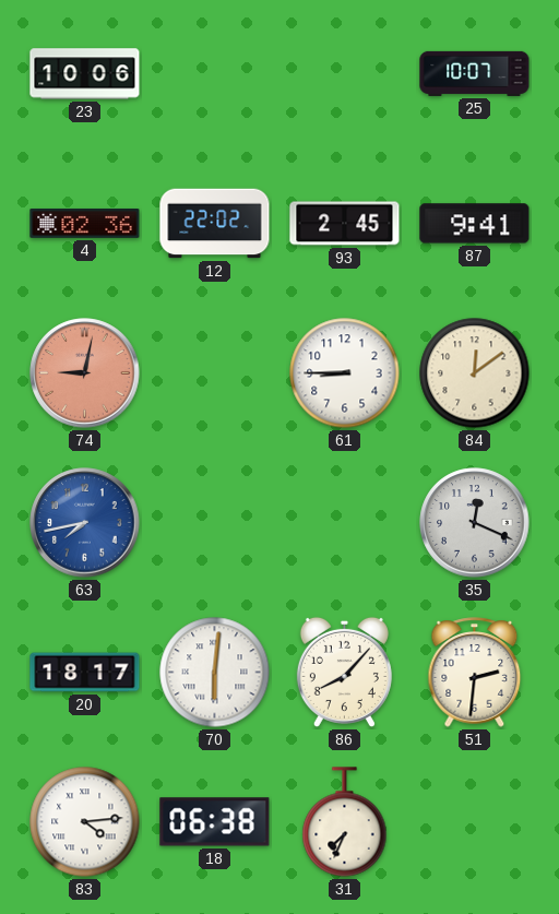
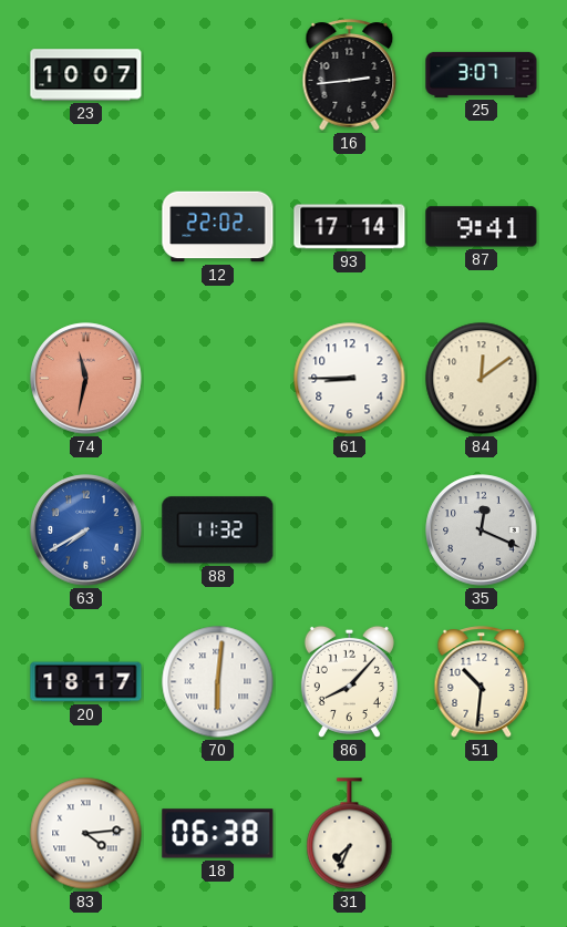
23: 10:06 -> 10:07 (86, 75)
16: none -> 2:44 (350, 75)
25: 10:07 -> 3:07 (482, 74)
4: 02:36 -> none (85, 224)
93: 2:45 -> 17:14 (350, 227)
74: 9:02 -> 11:32 (86, 379)
63: 7:43 -> 7:40 (86, 531)
88: none -> 11:32 (218, 531)
51: 2:31 -> 10:31 (482, 682)
